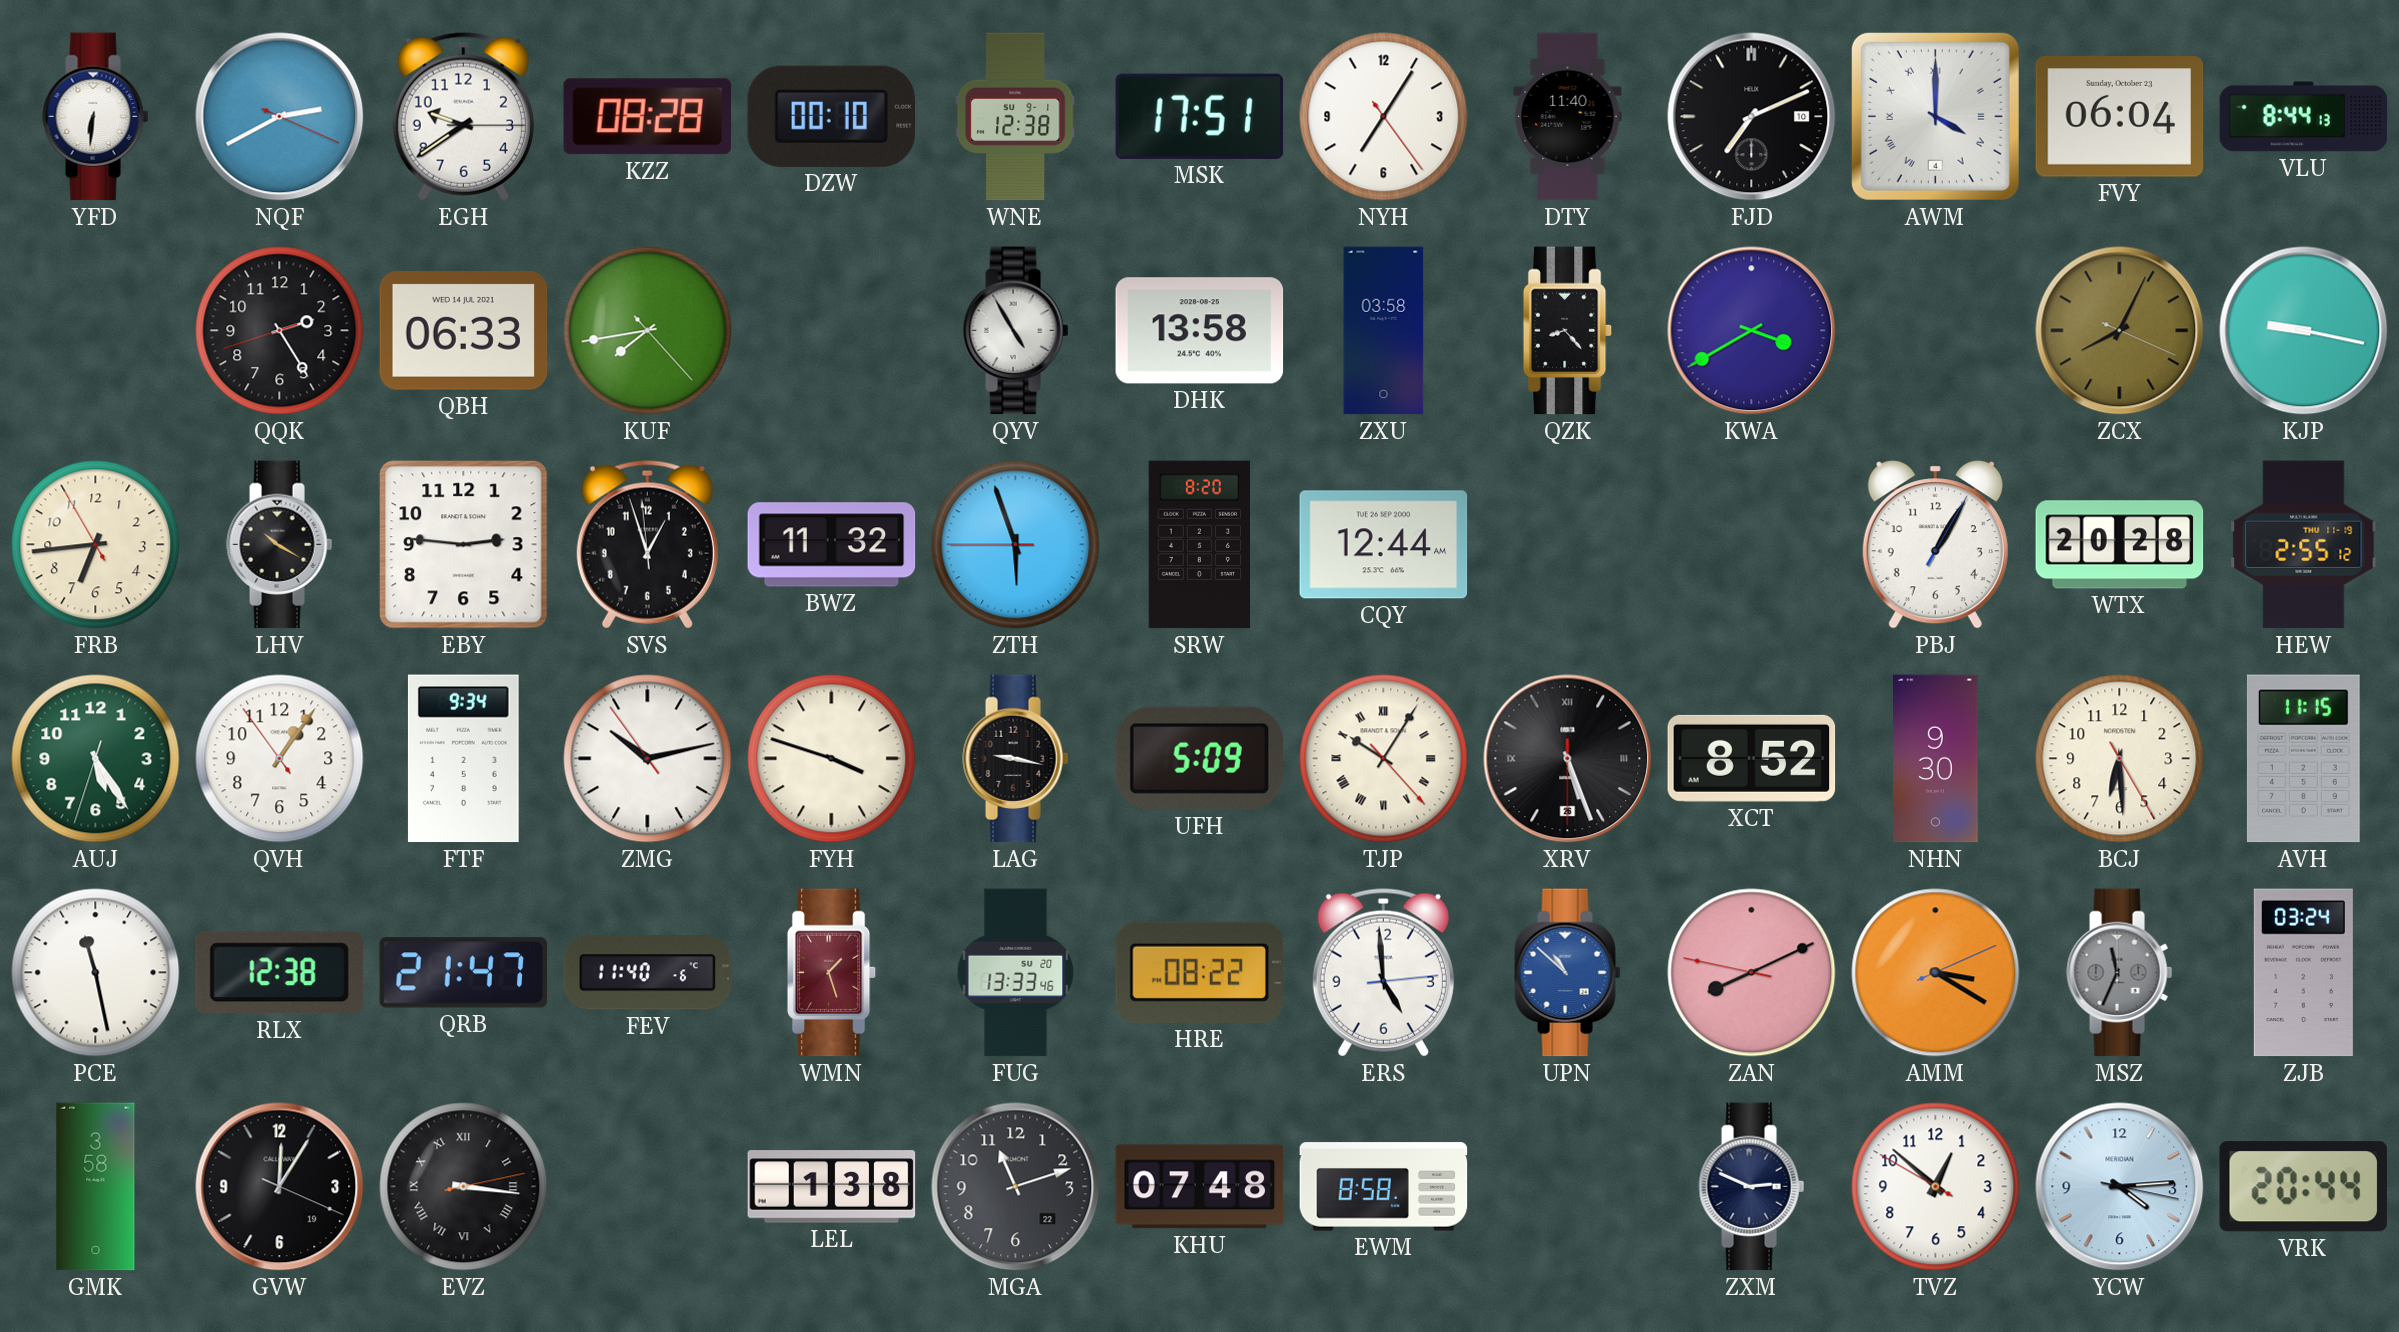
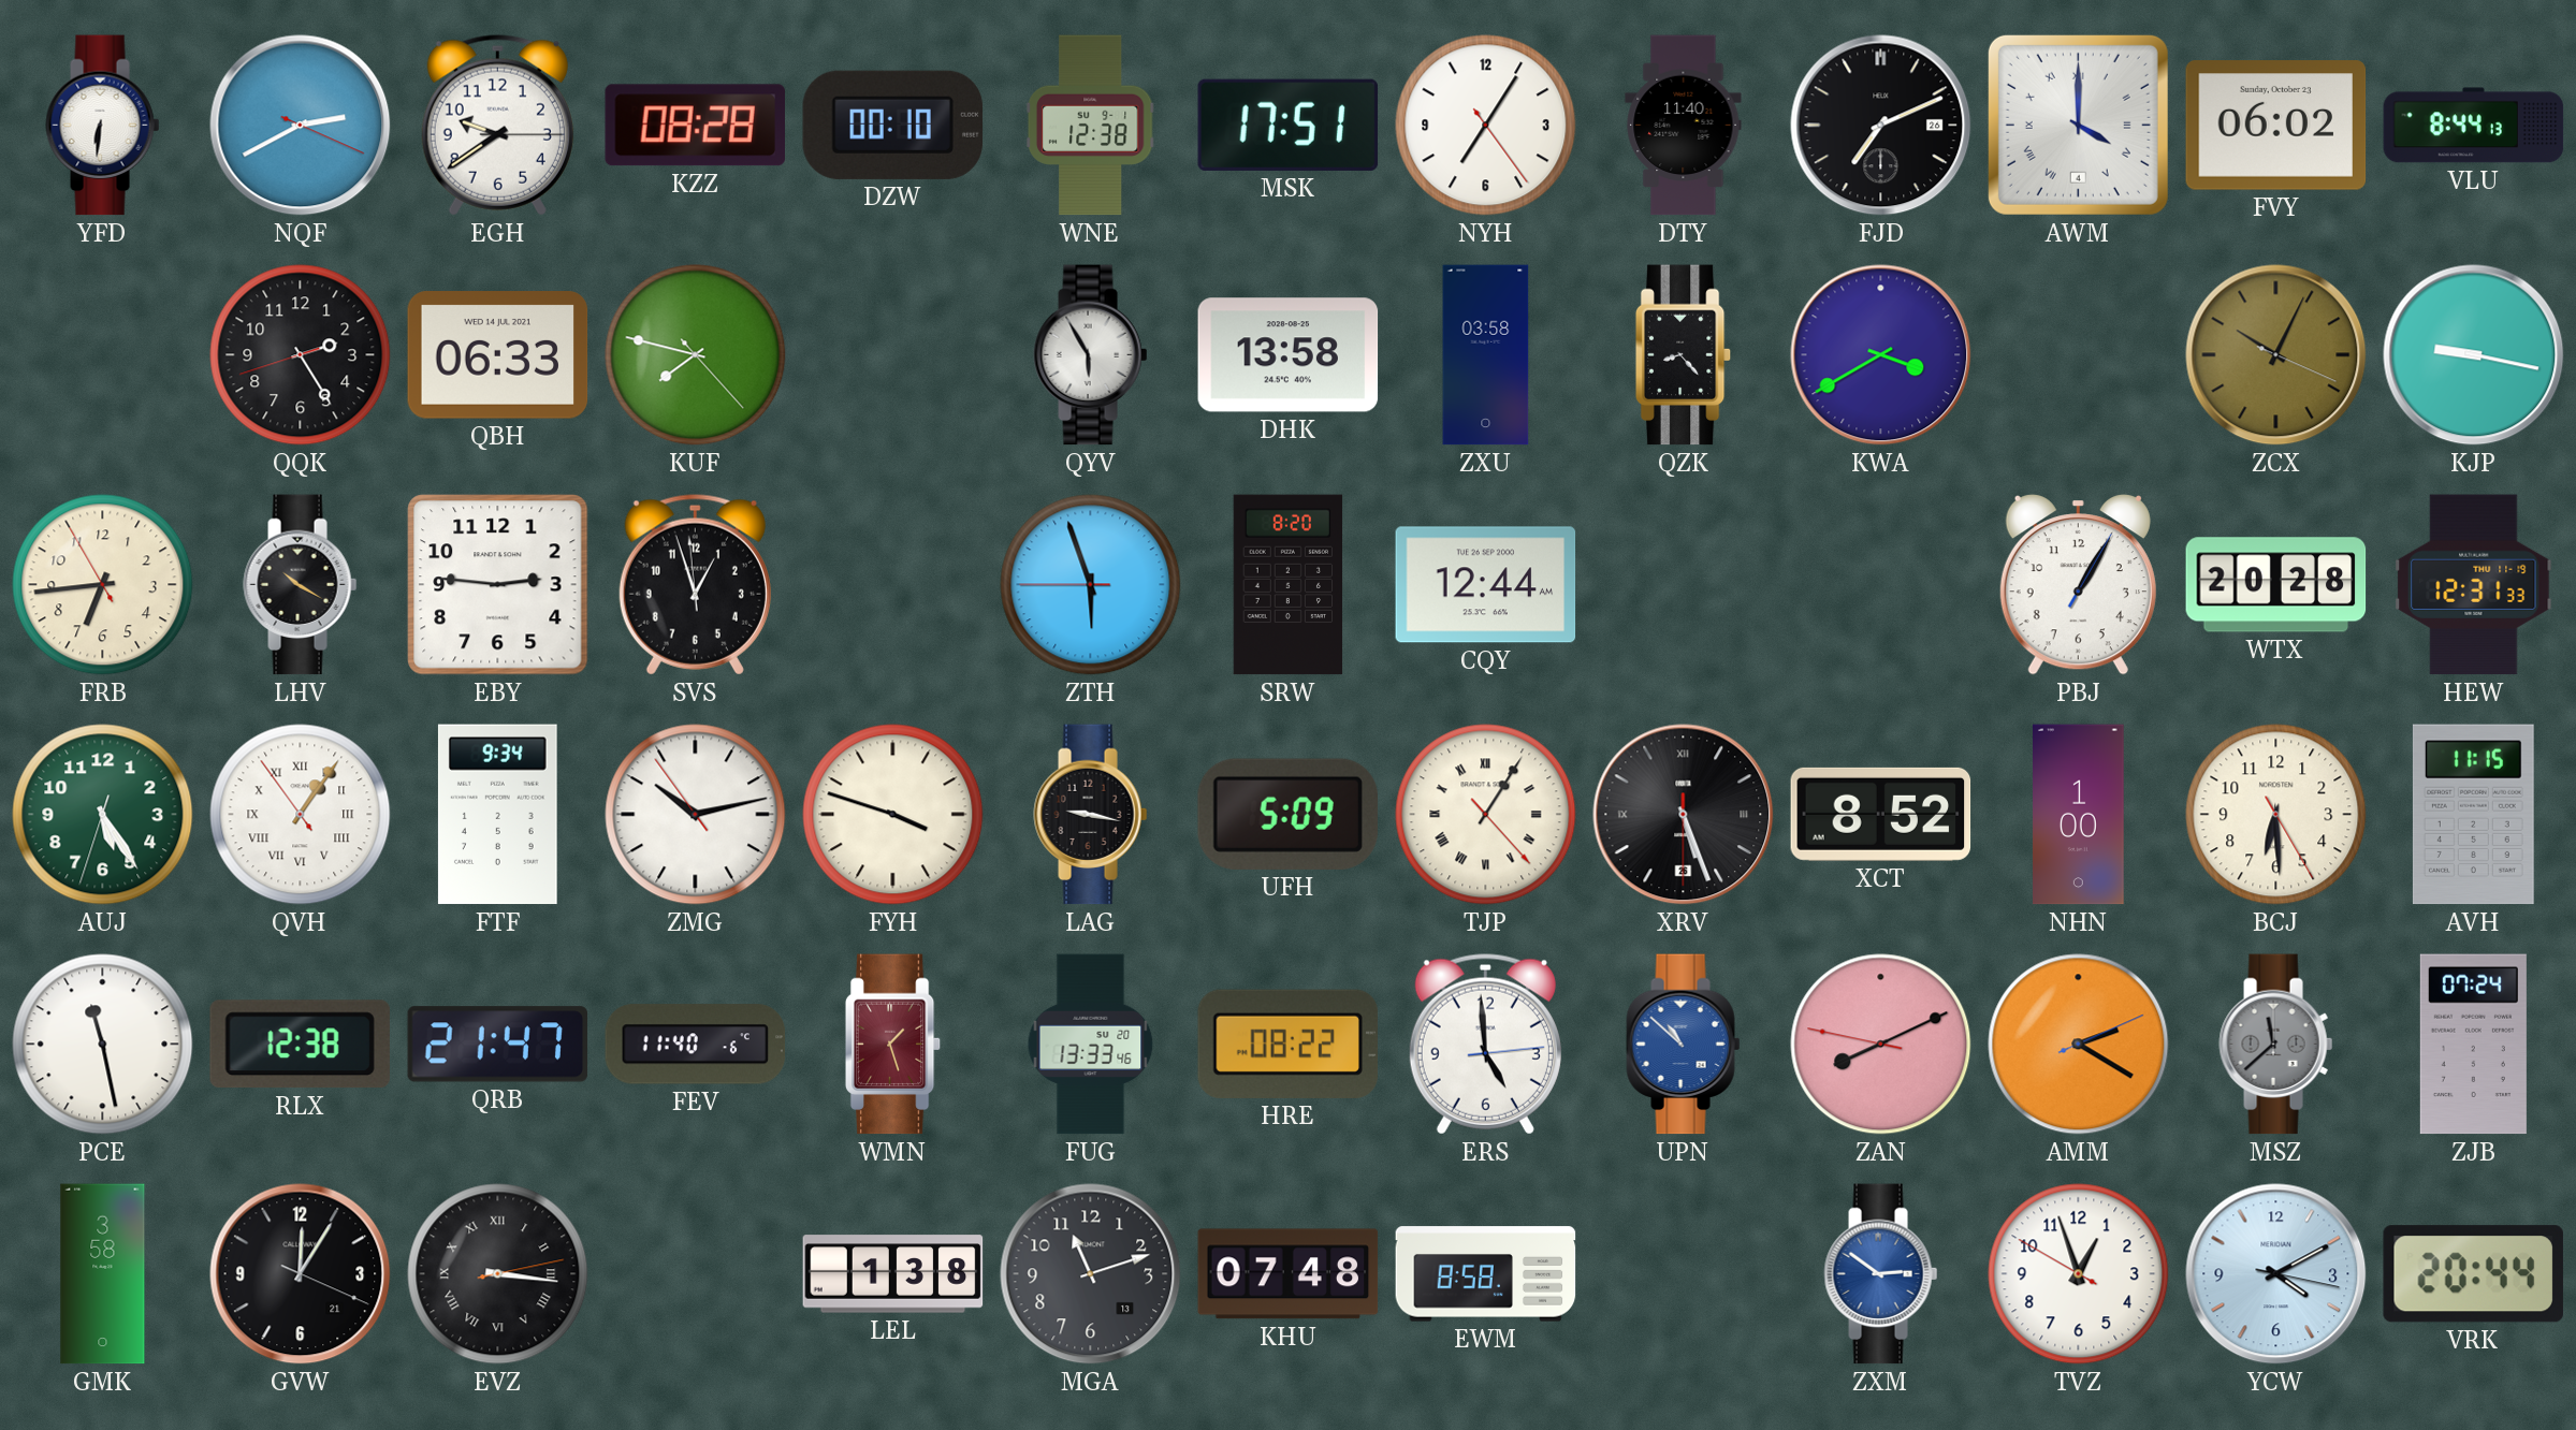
FJD date: 10 -> 26 (1881, 126)
FVY: 06:04 -> 06:02 (2276, 126)
KUF: 7:43 -> 7:47 (696, 355)
QYV: 4:55 -> 5:55 (1091, 355)
ZCX: 8:04 -> 10:04 (2276, 355)
BWZ: 11:32 -> none (832, 545)
HEW: 2:55 -> 12:31 (2474, 585)
QVH numerals: Arabic -> Roman (301, 815)
TJP: 10:05 -> 1:05 (1486, 815)
NHN: 9:30 -> 1:00 (2079, 815)
AMM: 3:20 -> 2:20 (2079, 1045)
MSZ: 11:34 -> 11:38 (2276, 1045)
ZJB: 03:24 -> 07:24 (2473, 1045)
GVW date: 19 -> 21 (301, 1274)
MGA date: 22 -> 13 (1091, 1274)
ZXM: 2:49 -> 2:51 (1881, 1274)
ZXM dial: navy -> blue (1881, 1274)
TVZ: 12:51 -> 12:56 (2079, 1274)
YCW: 4:14 -> 4:10 (2276, 1274)
